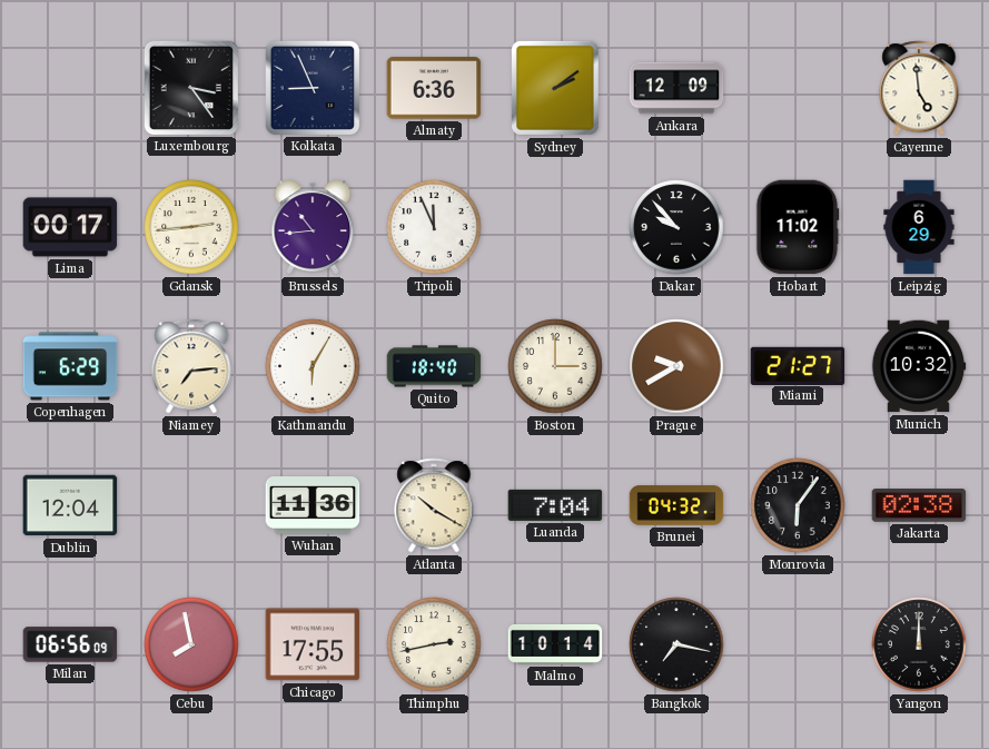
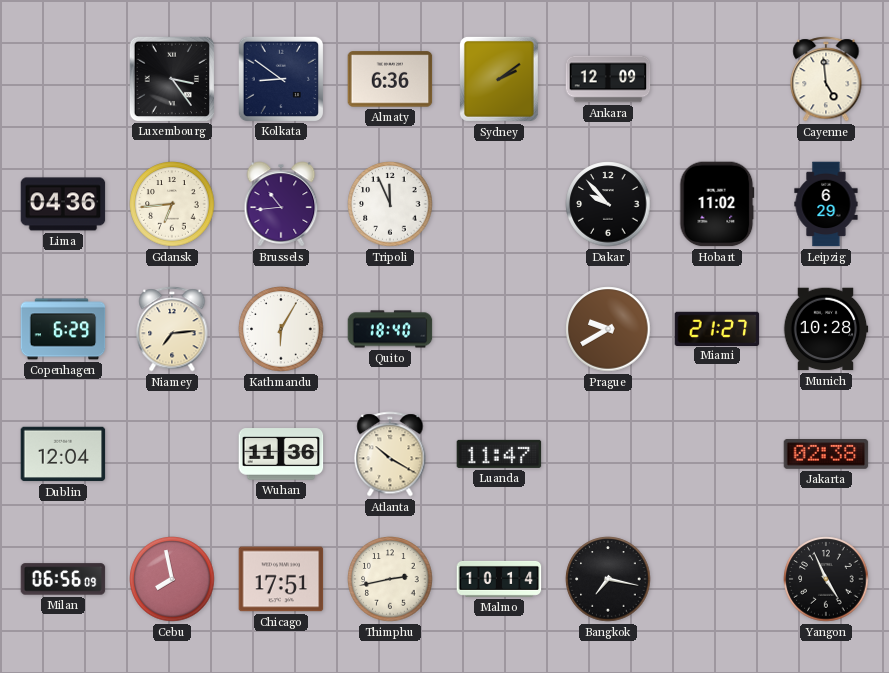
Kolkata: 8:56 -> 8:51 (280, 78)
Lima: 00:17 -> 04:36 (63, 204)
Gdansk: 2:44 -> 6:44 (172, 204)
Boston: 3:00 -> none (555, 366)
Munich: 10:32 -> 10:28 (826, 329)
Luanda: 7:04 -> 11:47 (499, 454)
Brunei: 04:32 -> none (676, 505)
Monrovia: 6:06 -> none (798, 505)
Chicago: 17:55 -> 17:51 (281, 579)
Yangon: 12:00 -> 4:56 (826, 579)
